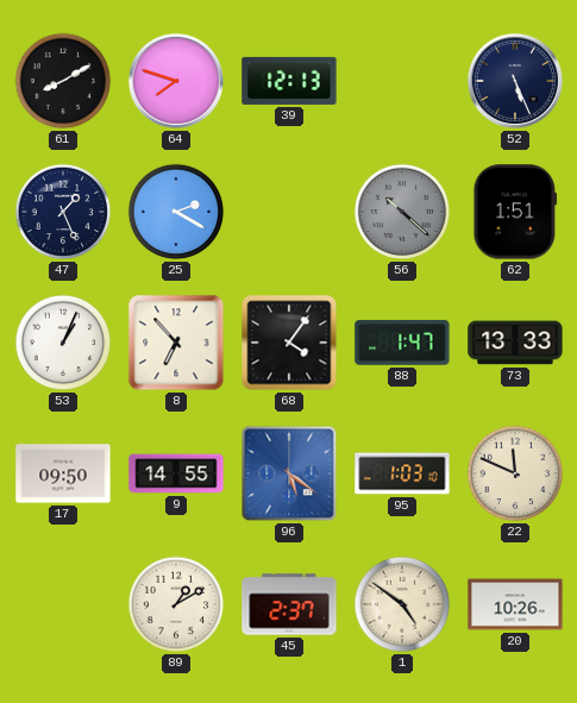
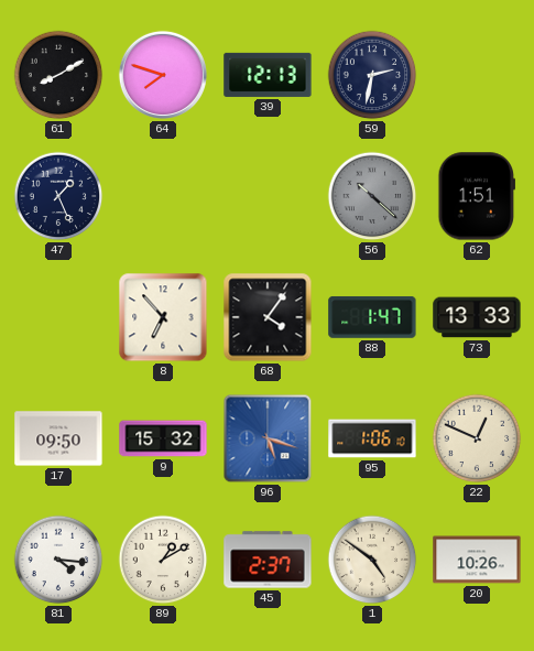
59: none -> 2:32 (372, 75)
52: 5:26 -> none (515, 81)
25: 2:20 -> none (176, 212)
53: 1:04 -> none (63, 343)
9: 14:55 -> 15:32 (163, 438)
96: 5:21 -> 5:18 (268, 438)
95: 1:03 -> 1:06 (372, 438)
22: 11:49 -> 12:49 (477, 438)
81: none -> 4:16 (58, 560)
